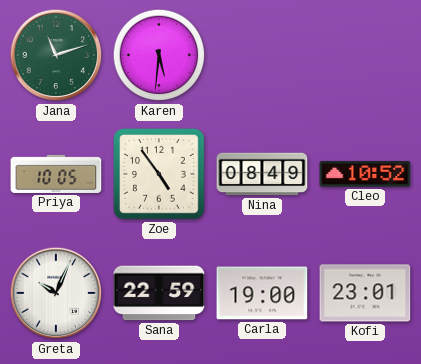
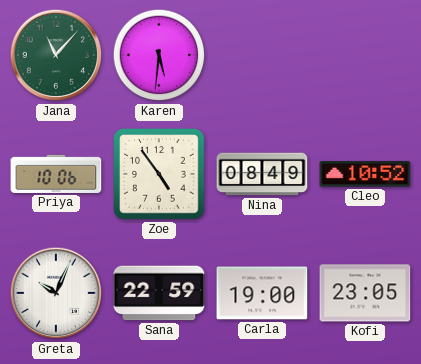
Jana: 11:12 -> 11:07 (56, 55)
Priya: 10:05 -> 10:06 (56, 174)
Kofi: 23:01 -> 23:05 (365, 293)
